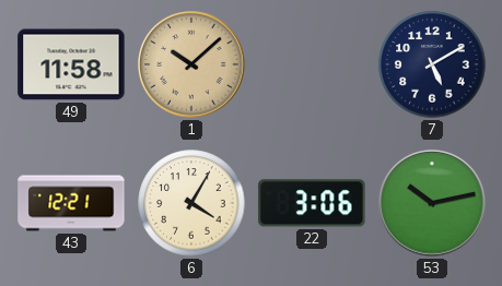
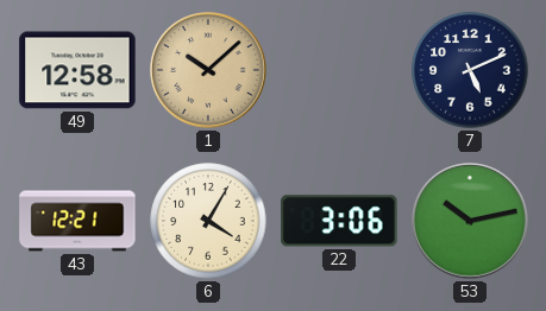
49: 11:58 -> 12:58 (77, 70)
7: 5:10 -> 5:11 (470, 70)
